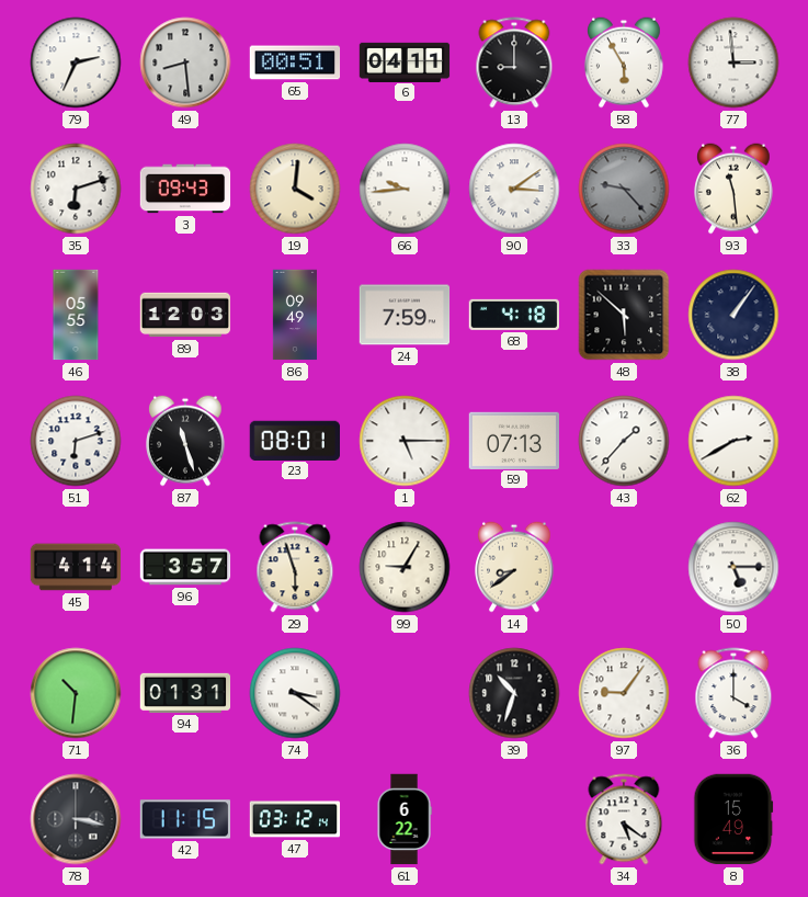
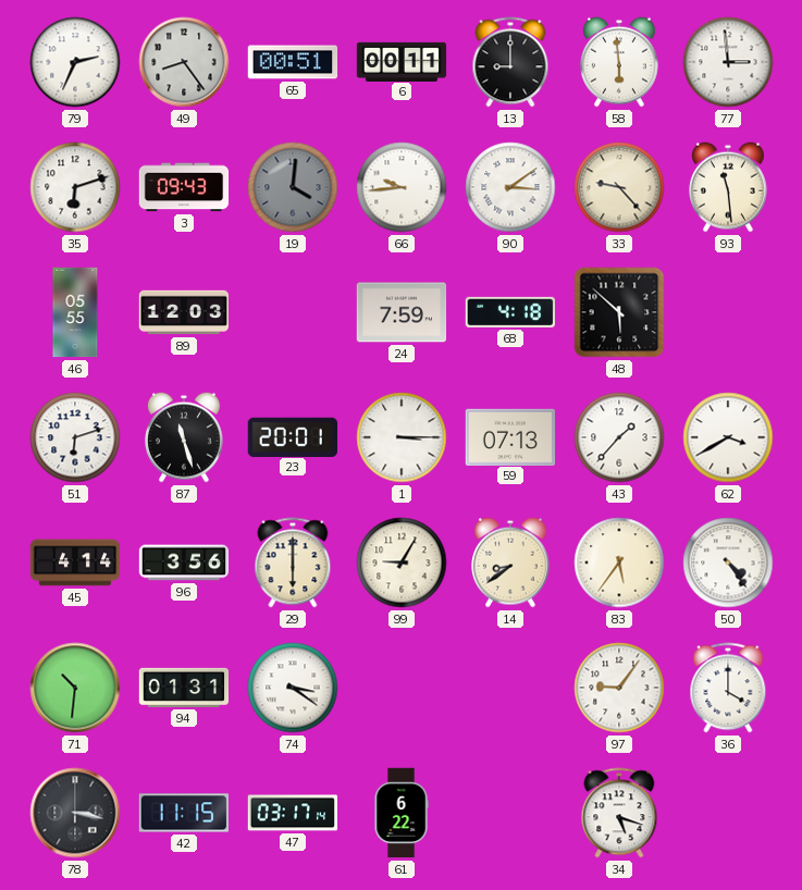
49: 8:29 -> 8:24 (184, 62)
6: 04:11 -> 00:11 (402, 61)
58: 5:55 -> 5:59 (620, 62)
19 dial: cream -> grey (293, 187)
33 dial: grey -> cream (619, 187)
86: 09:49 -> none (294, 315)
38: 1:06 -> none (733, 315)
23: 08:01 -> 20:01 (292, 436)
1: 5:15 -> 3:15 (402, 437)
62: 2:40 -> 3:40 (728, 437)
96: 3:57 -> 3:56 (184, 563)
29: 5:57 -> 6:00 (293, 563)
83: none -> 5:36 (619, 563)
50: 5:15 -> 4:24 (728, 563)
39: 10:33 -> none (514, 693)
47: 03:12 -> 03:17 (293, 813)
34: 5:21 -> 5:18 (619, 813)
8: 15:49 -> none (733, 819)
